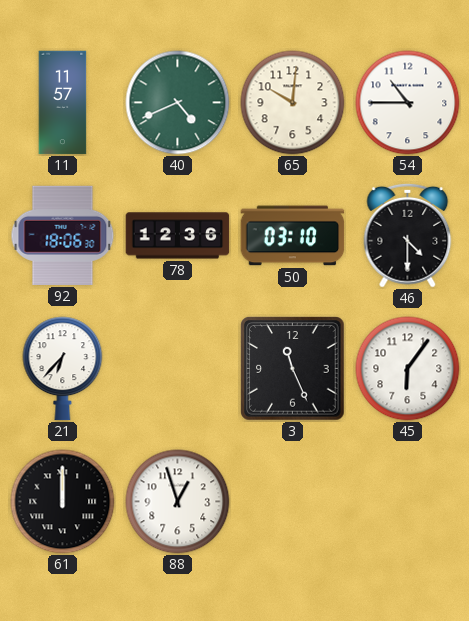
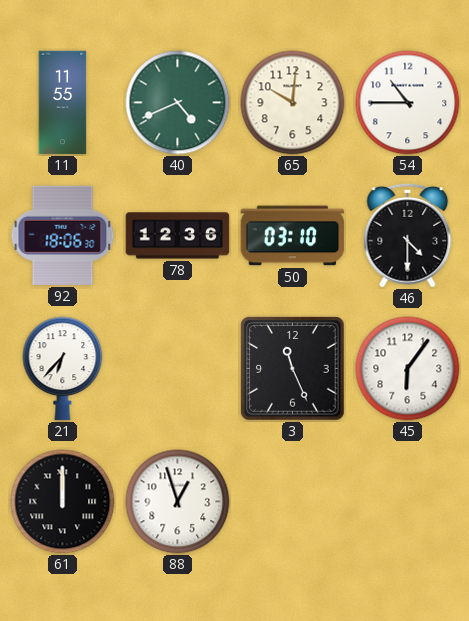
11: 11:57 -> 11:55 (63, 103)
